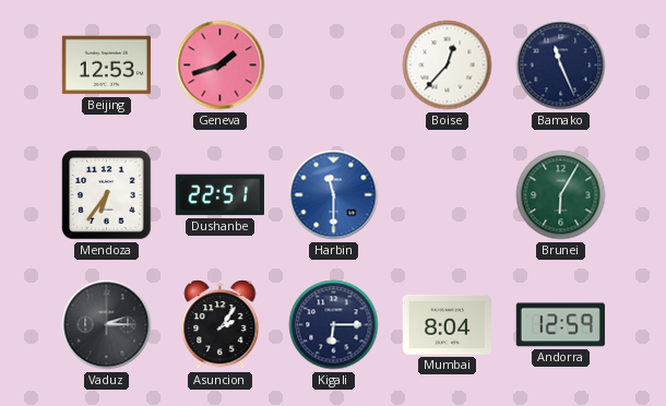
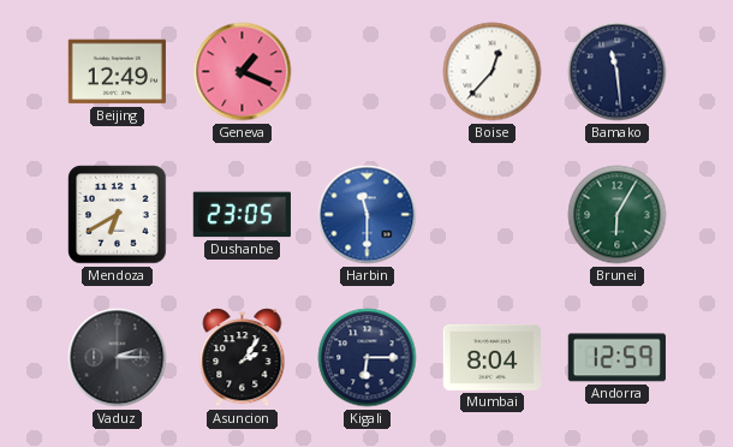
Beijing: 12:53 -> 12:49 (117, 72)
Geneva: 1:42 -> 1:19 (243, 72)
Bamako: 11:26 -> 11:29 (618, 72)
Mendoza: 6:36 -> 6:40 (118, 215)
Dushanbe: 22:51 -> 23:05 (242, 215)
